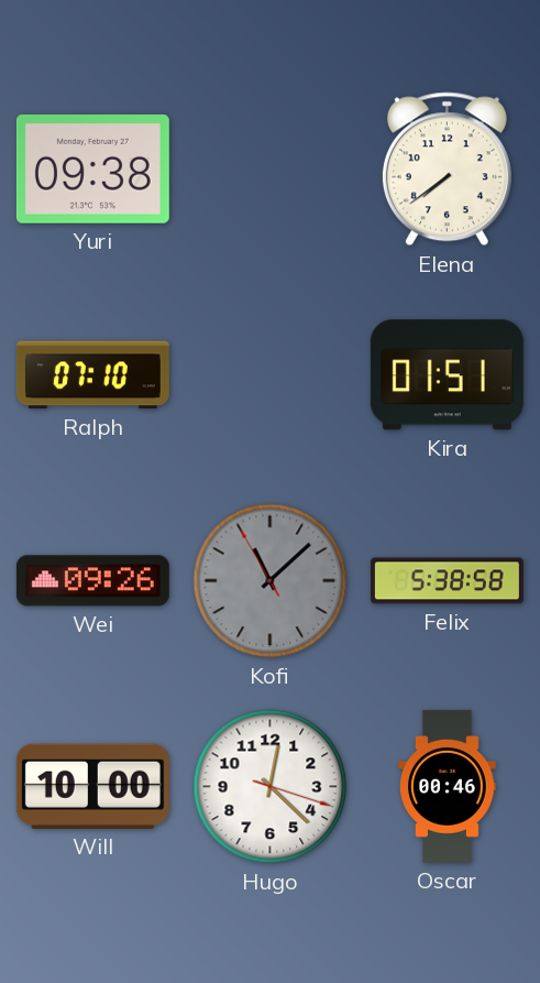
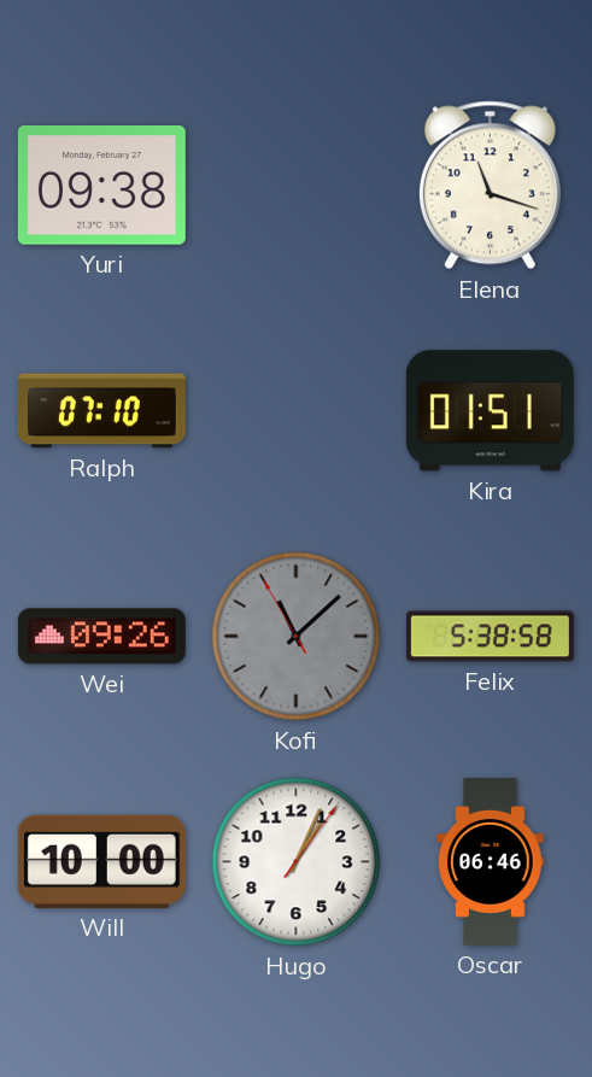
Elena: 7:39 -> 11:18 (490, 186)
Hugo: 12:22 -> 1:04 (297, 862)
Oscar: 00:46 -> 06:46 (491, 861)
